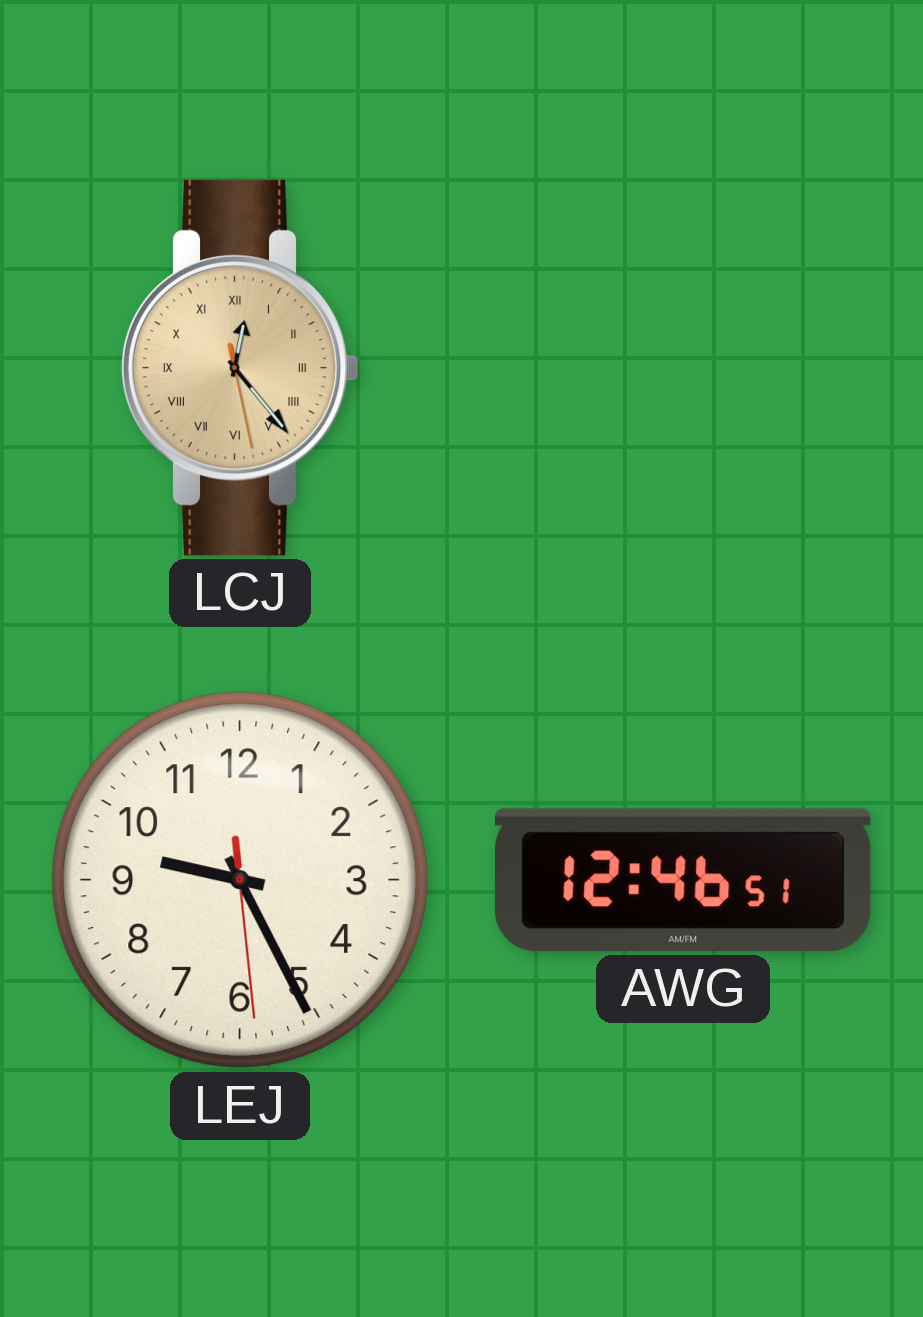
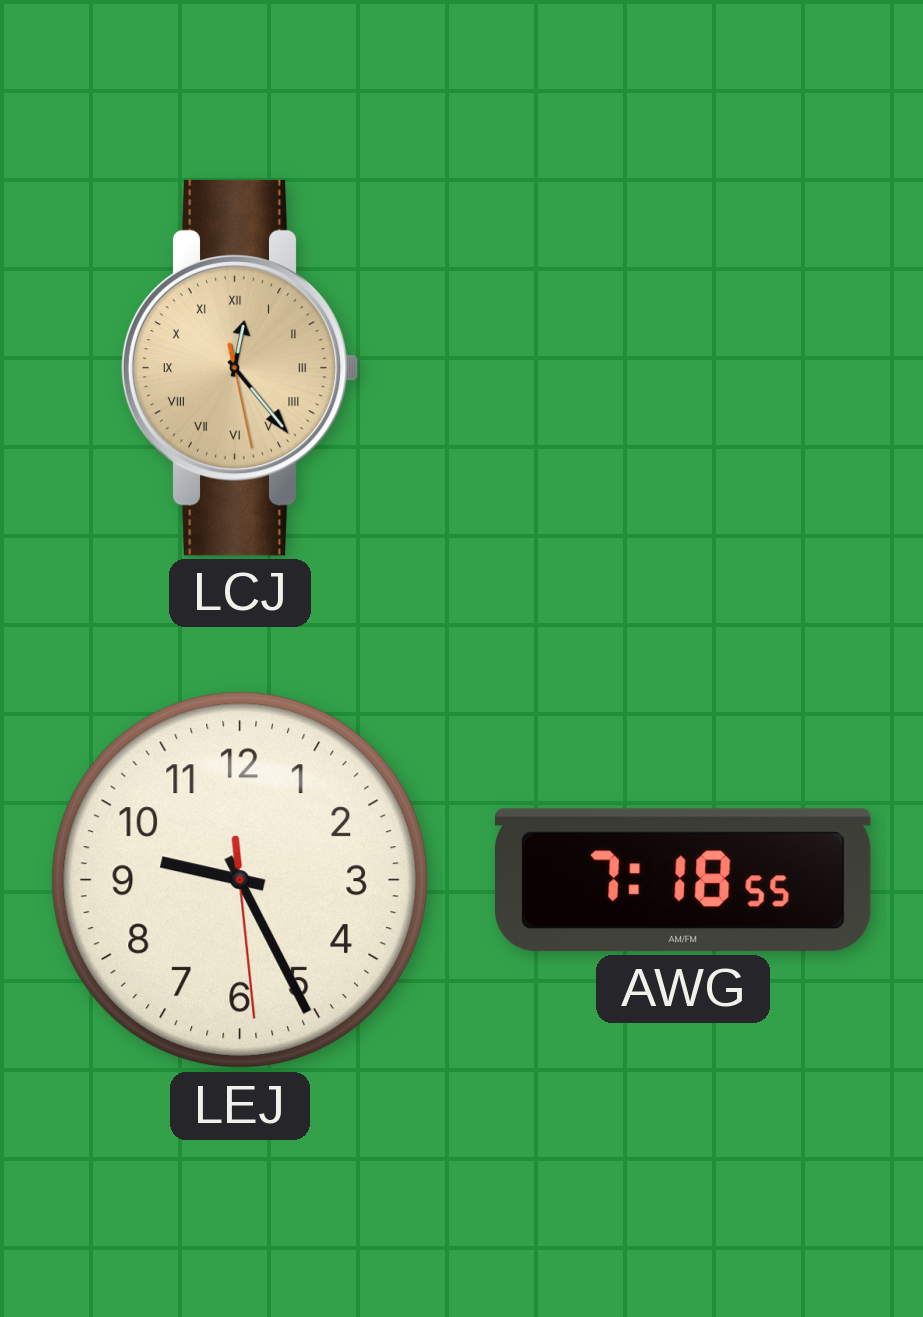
AWG: 12:46 -> 7:18 (683, 880)
